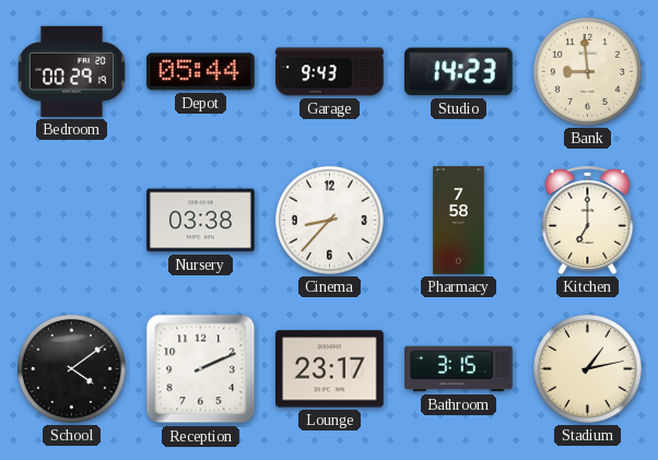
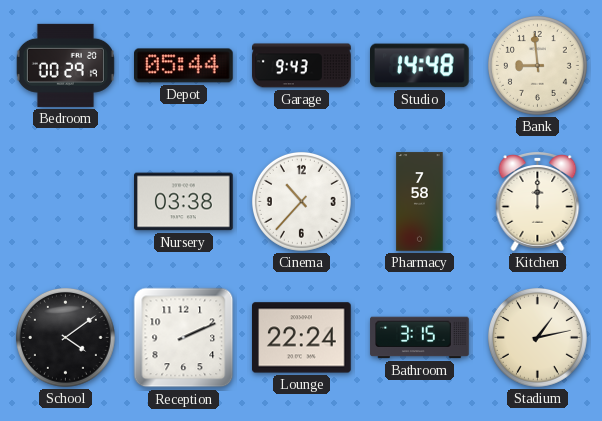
Studio: 14:23 -> 14:48 (420, 66)
Cinema: 8:37 -> 10:37 (301, 201)
Kitchen: 7:00 -> 12:00 (538, 201)
Lounge: 23:17 -> 22:24 (302, 338)
